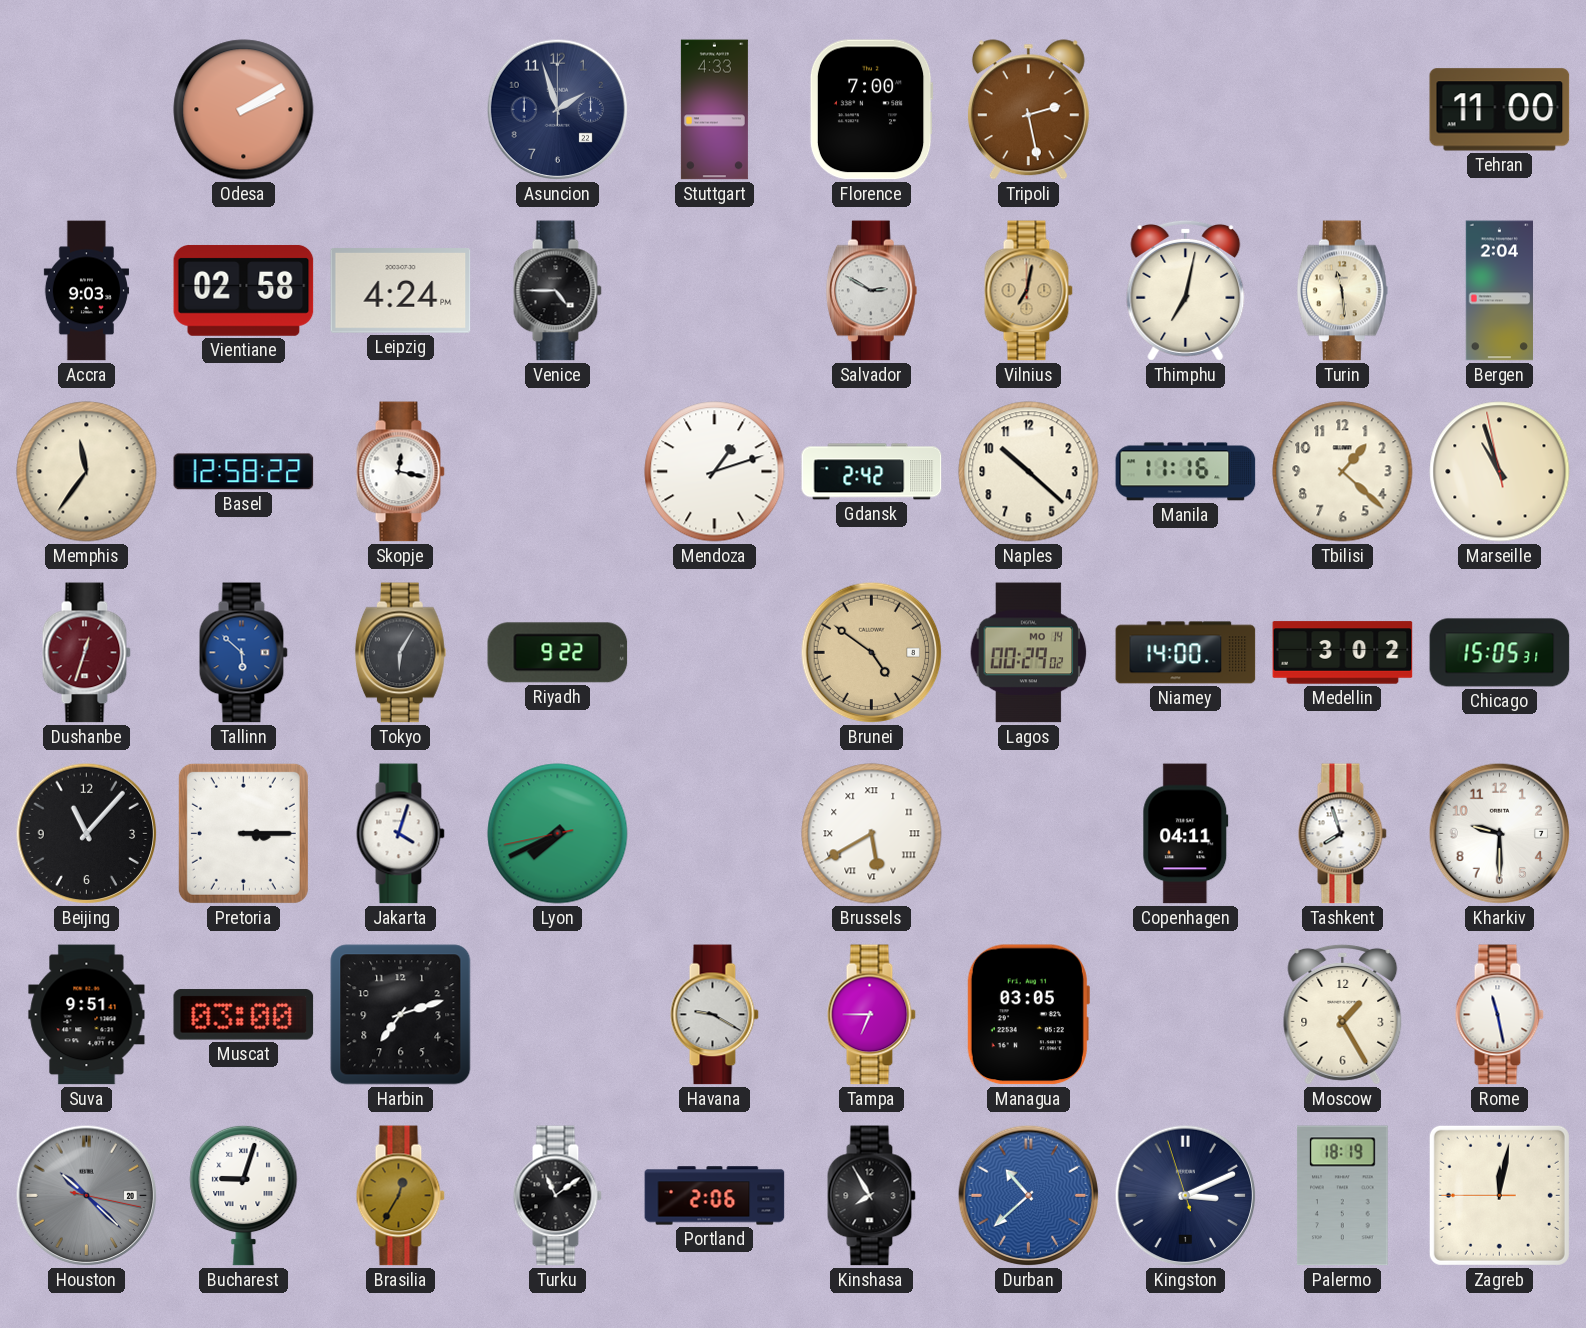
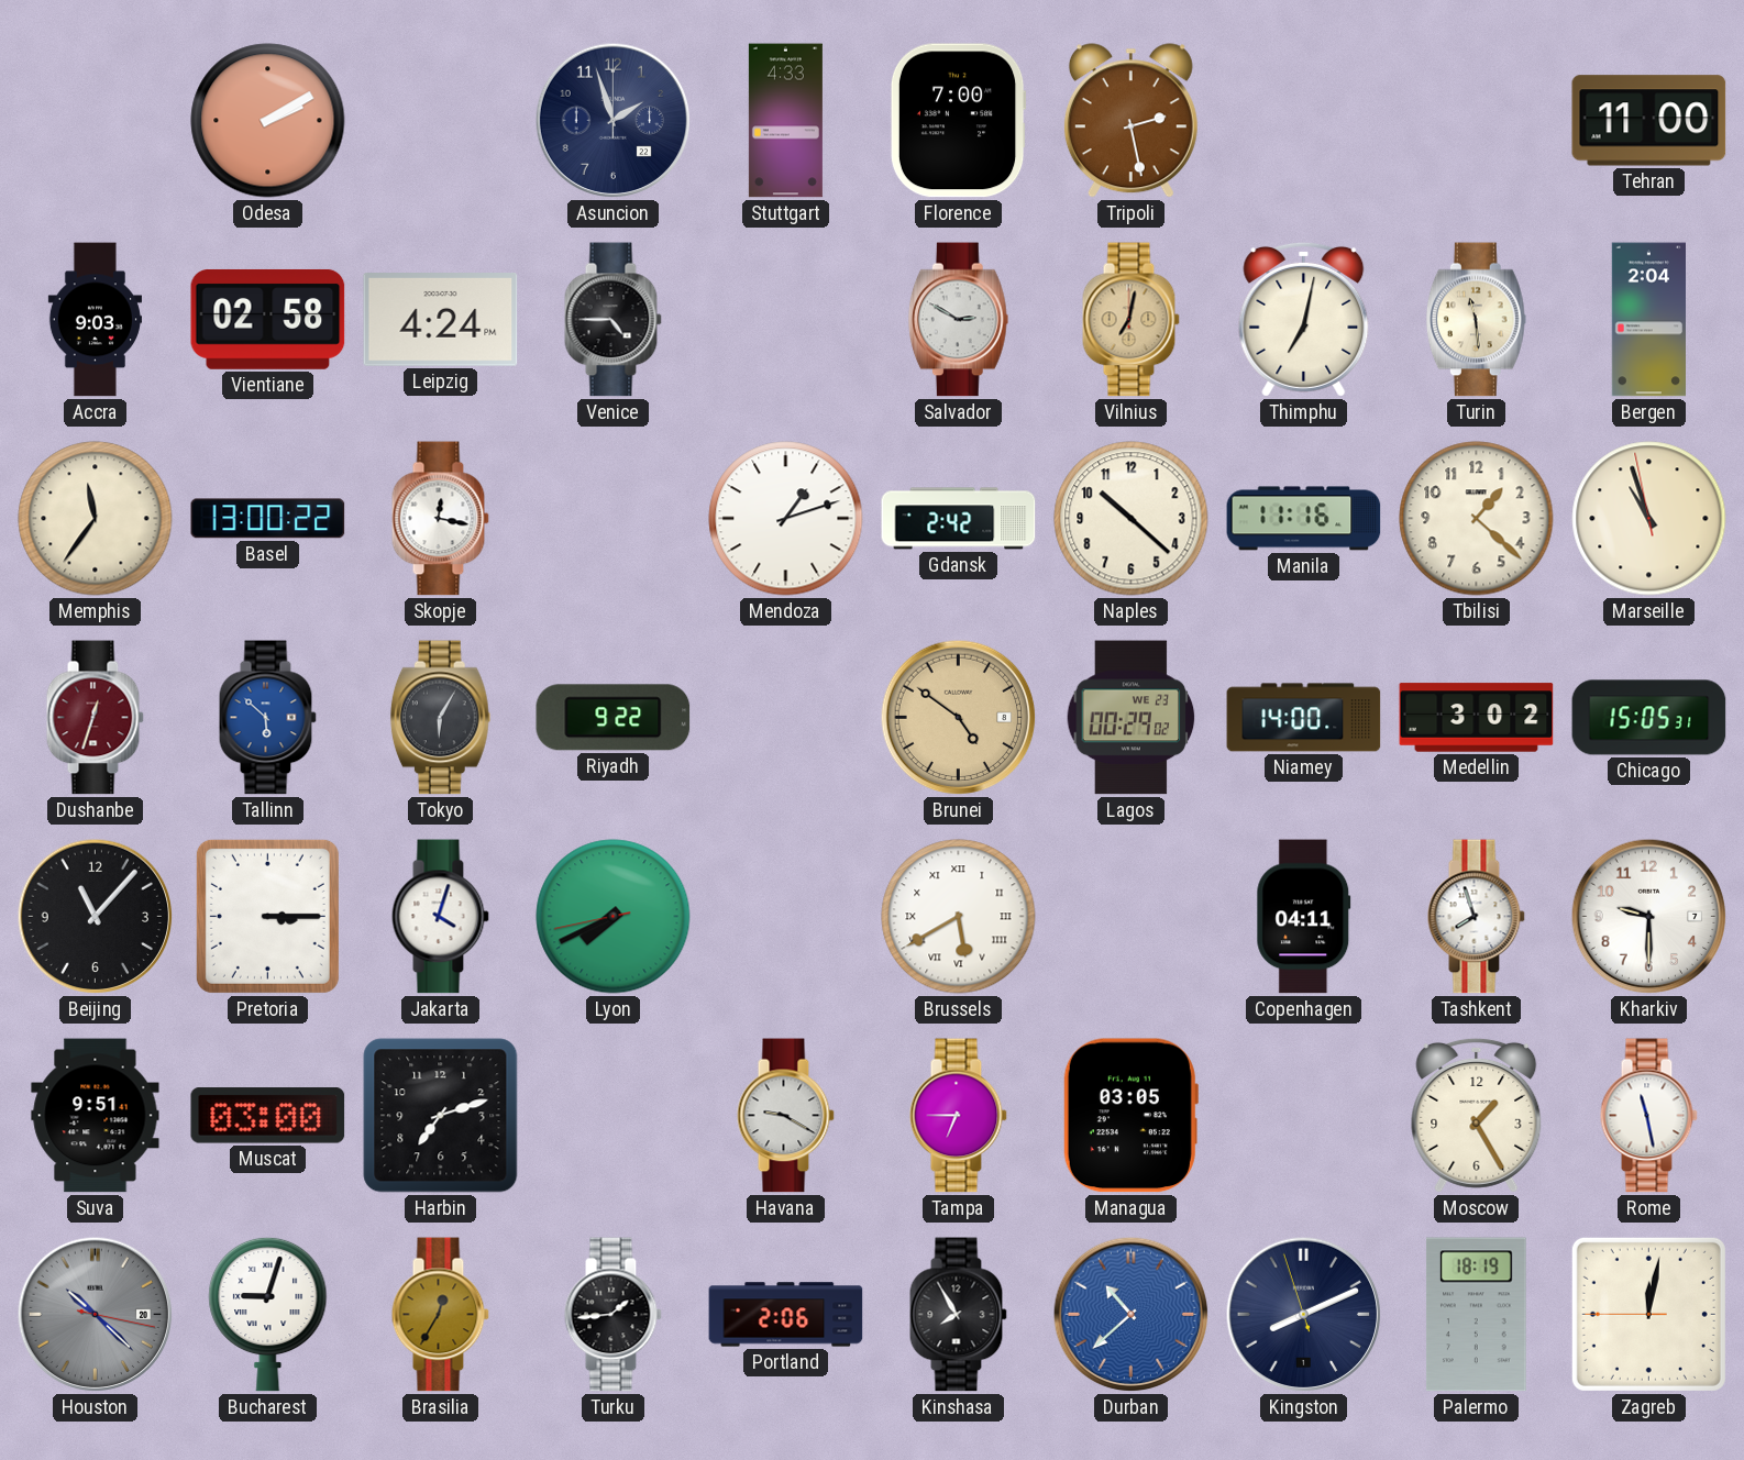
Basel: 12:58 -> 13:00 (268, 519)
Lagos date: MO 14 -> WE 23 (1132, 718)
Turku: 11:09 -> 1:44 (612, 1315)
Kingston: 3:10 -> 8:10 (1304, 1315)
